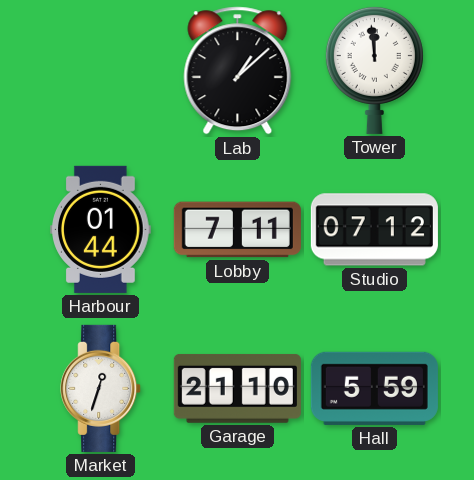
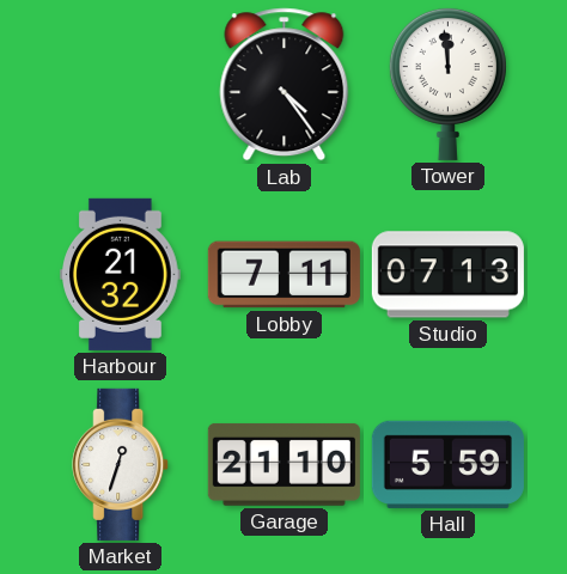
Lab: 1:08 -> 4:24 (285, 85)
Harbour: 01:44 -> 21:32 (121, 274)
Studio: 07:12 -> 07:13 (447, 275)
